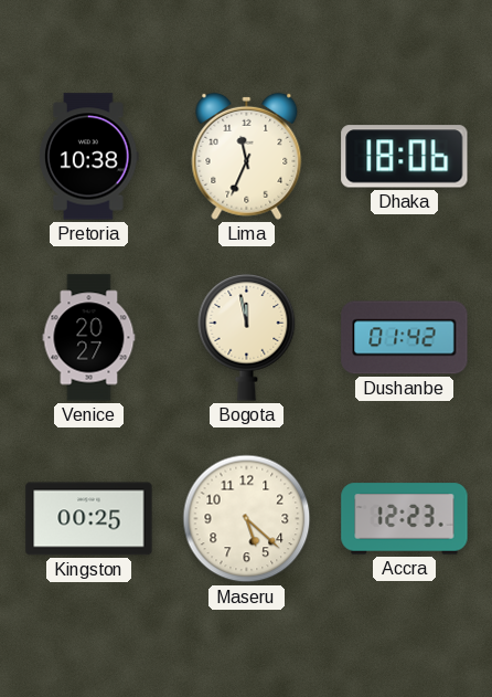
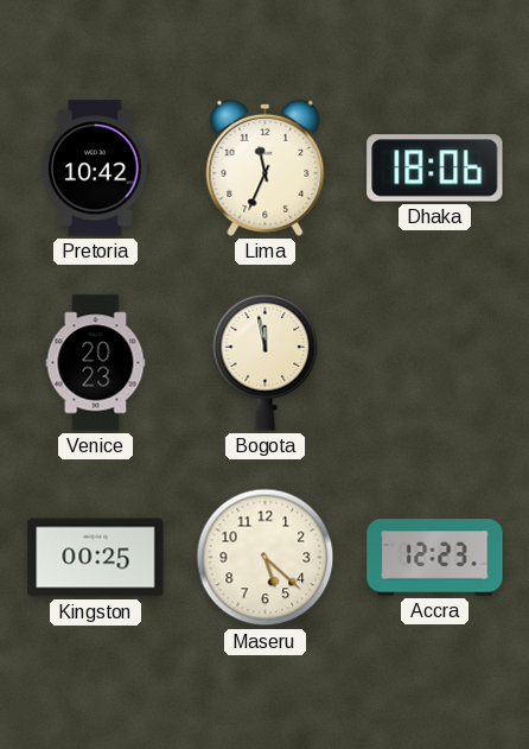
Pretoria: 10:38 -> 10:42 (96, 169)
Venice: 20:27 -> 20:23 (96, 363)
Dushanbe: 01:42 -> none (405, 338)
